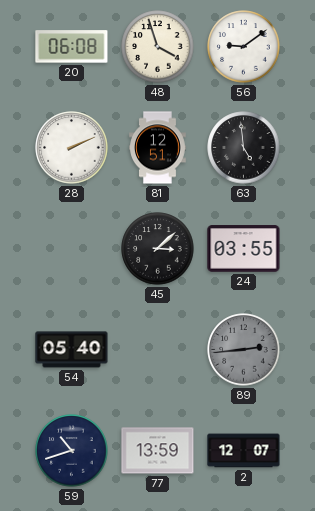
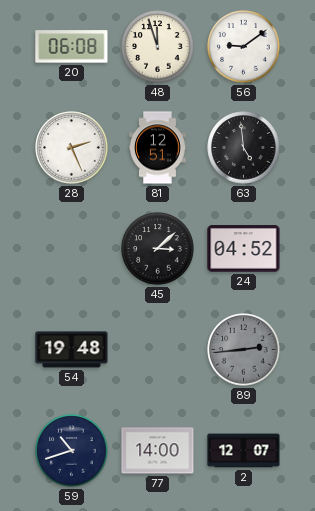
48: 3:57 -> 11:57 (158, 47)
28: 2:11 -> 2:26 (72, 148)
24: 03:55 -> 04:52 (244, 249)
54: 05:40 -> 19:48 (72, 350)
77: 13:59 -> 14:00 (158, 451)
